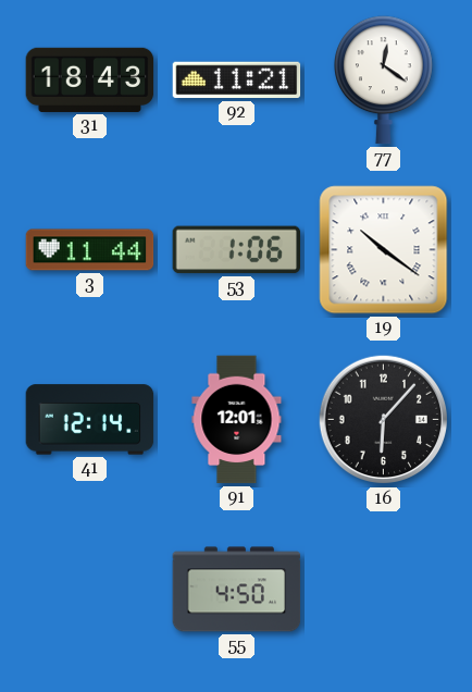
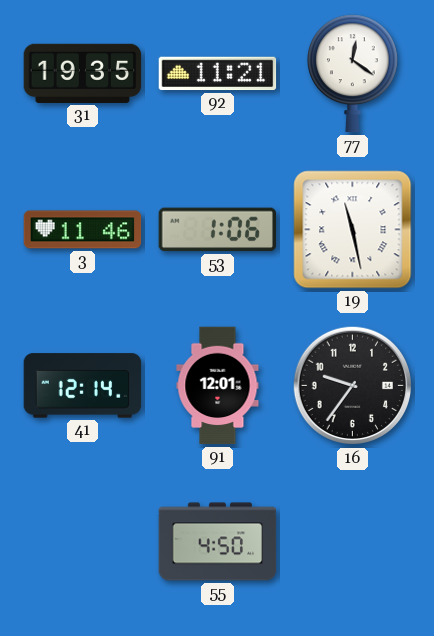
31: 18:43 -> 19:35 (83, 73)
3: 11:44 -> 11:46 (83, 230)
19: 10:21 -> 11:28 (353, 230)
16: 6:07 -> 9:36 (353, 386)
